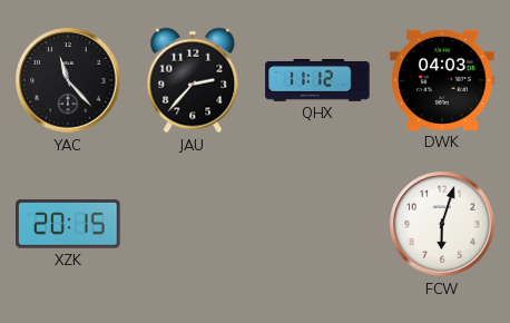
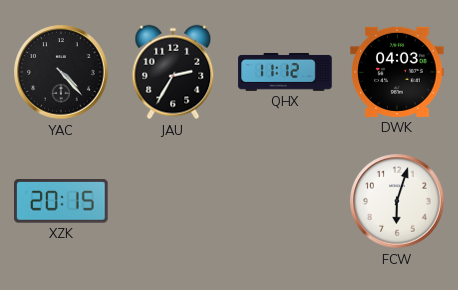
YAC: 11:23 -> 4:23 (61, 72)
JAU: 2:37 -> 2:35 (173, 72)
